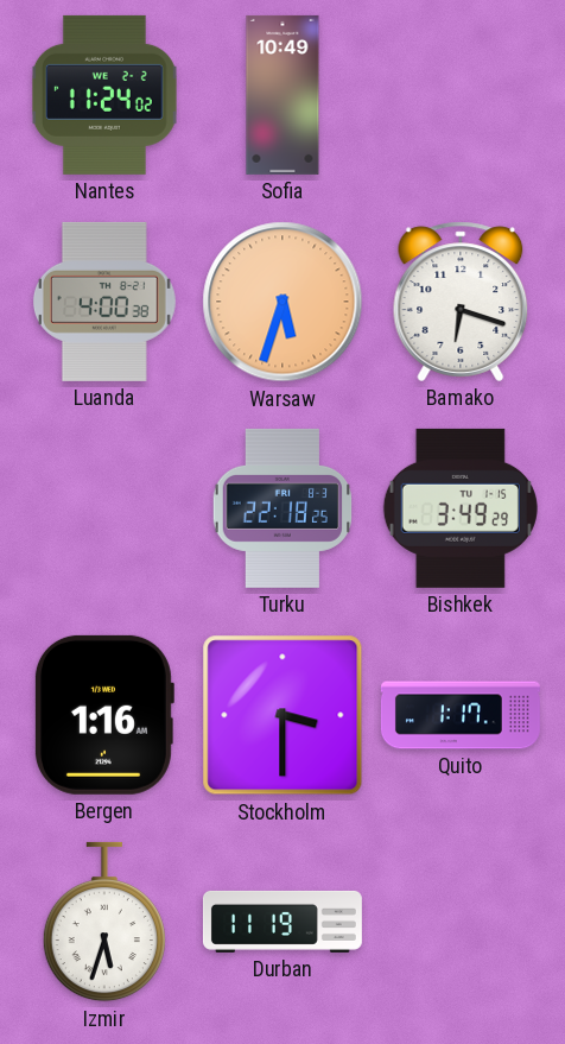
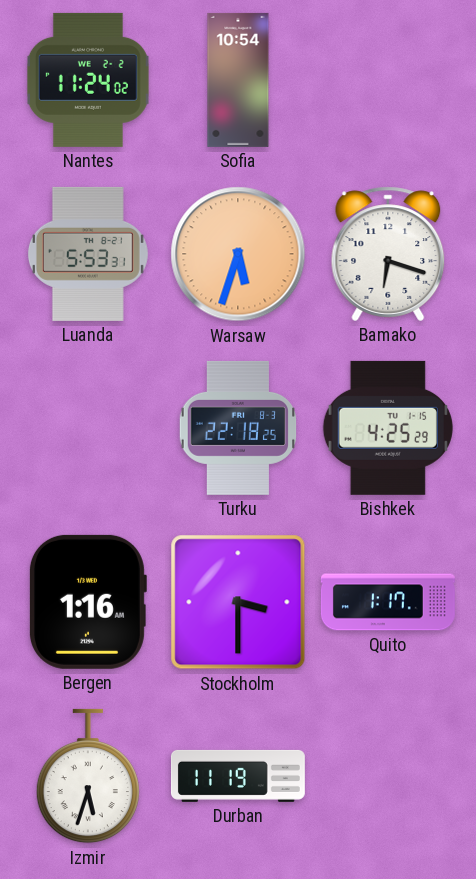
Sofia: 10:49 -> 10:54 (238, 80)
Luanda: 4:00 -> 5:53 (88, 254)
Bishkek: 3:49 -> 4:25 (388, 428)
